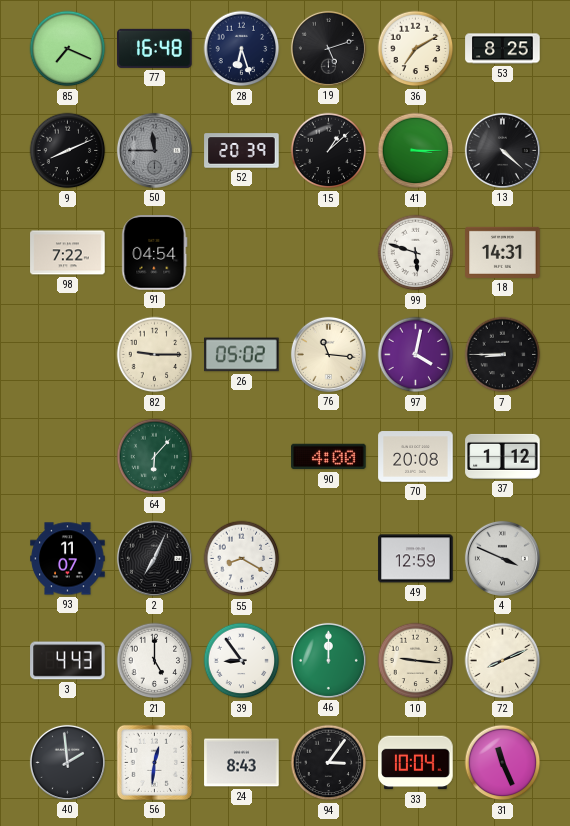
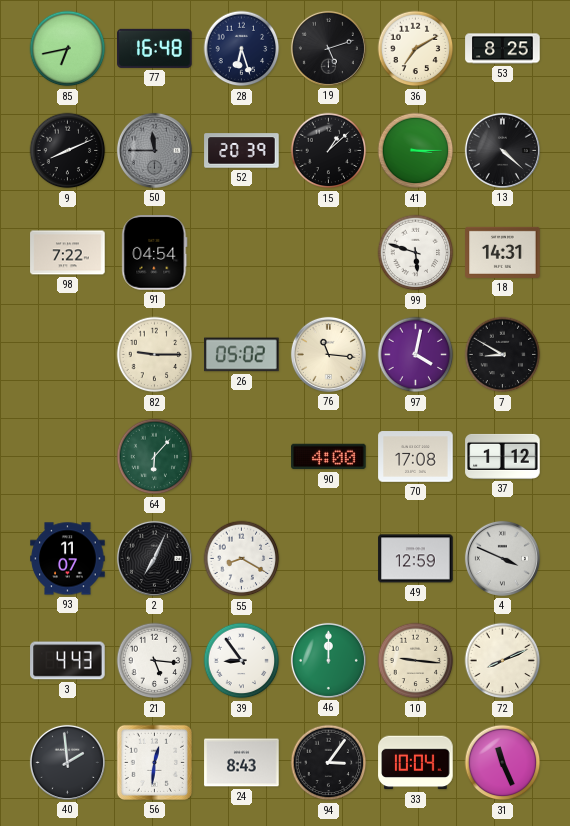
85: 7:19 -> 6:43 (68, 49)
7: 8:45 -> 8:50 (503, 355)
70: 20:08 -> 17:08 (416, 457)
21: 5:00 -> 5:16 (155, 661)
